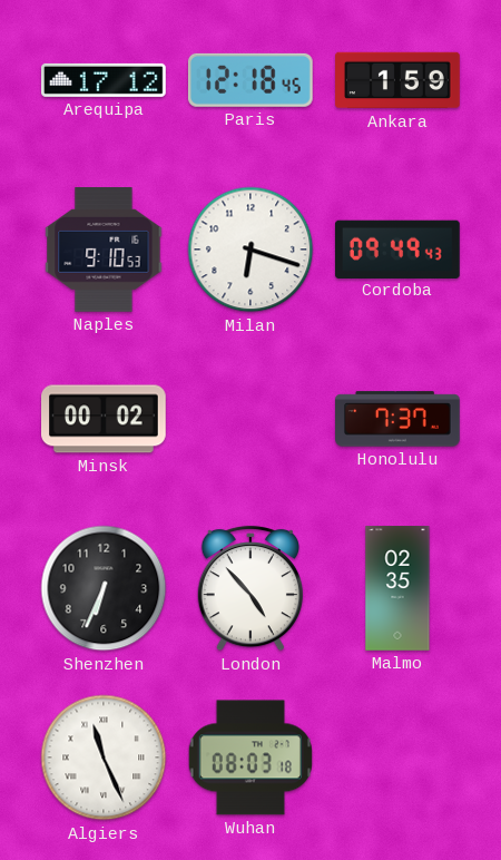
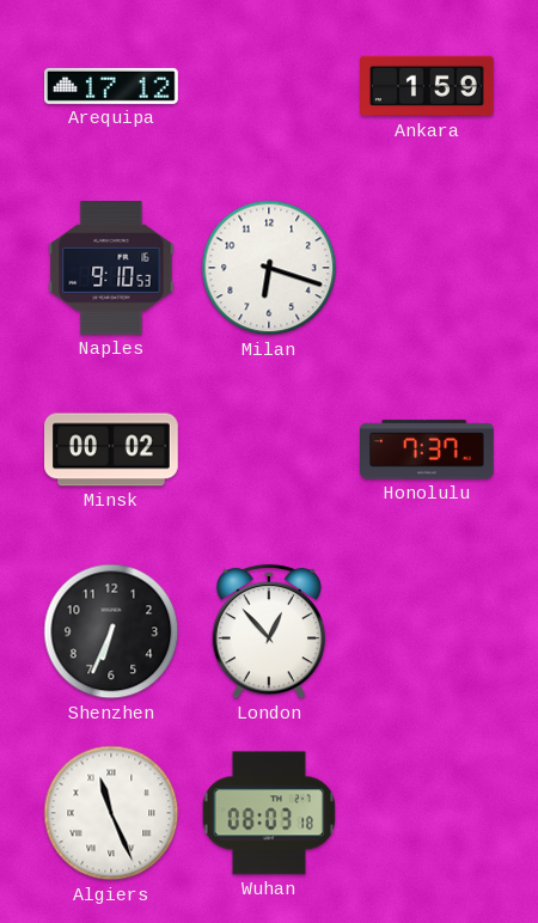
Paris: 12:18 -> none (250, 80)
Cordoba: 09:49 -> none (397, 248)
London: 4:53 -> 12:53 (269, 631)
Malmo: 02:35 -> none (397, 588)
